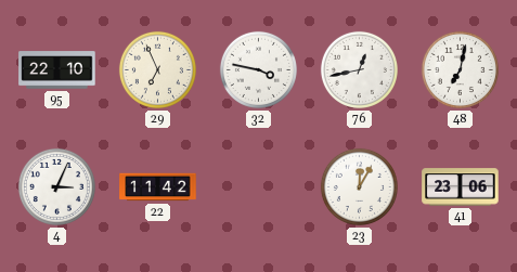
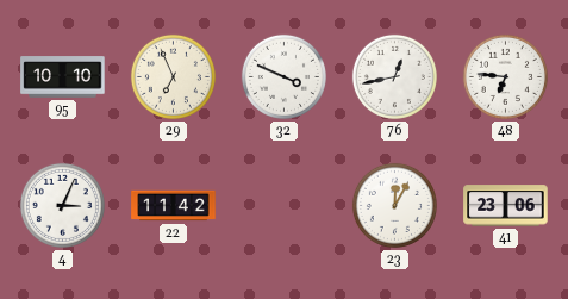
95: 22:10 -> 10:10 (63, 77)
32: 3:47 -> 3:49 (283, 76)
48: 7:02 -> 6:46 (505, 76)
